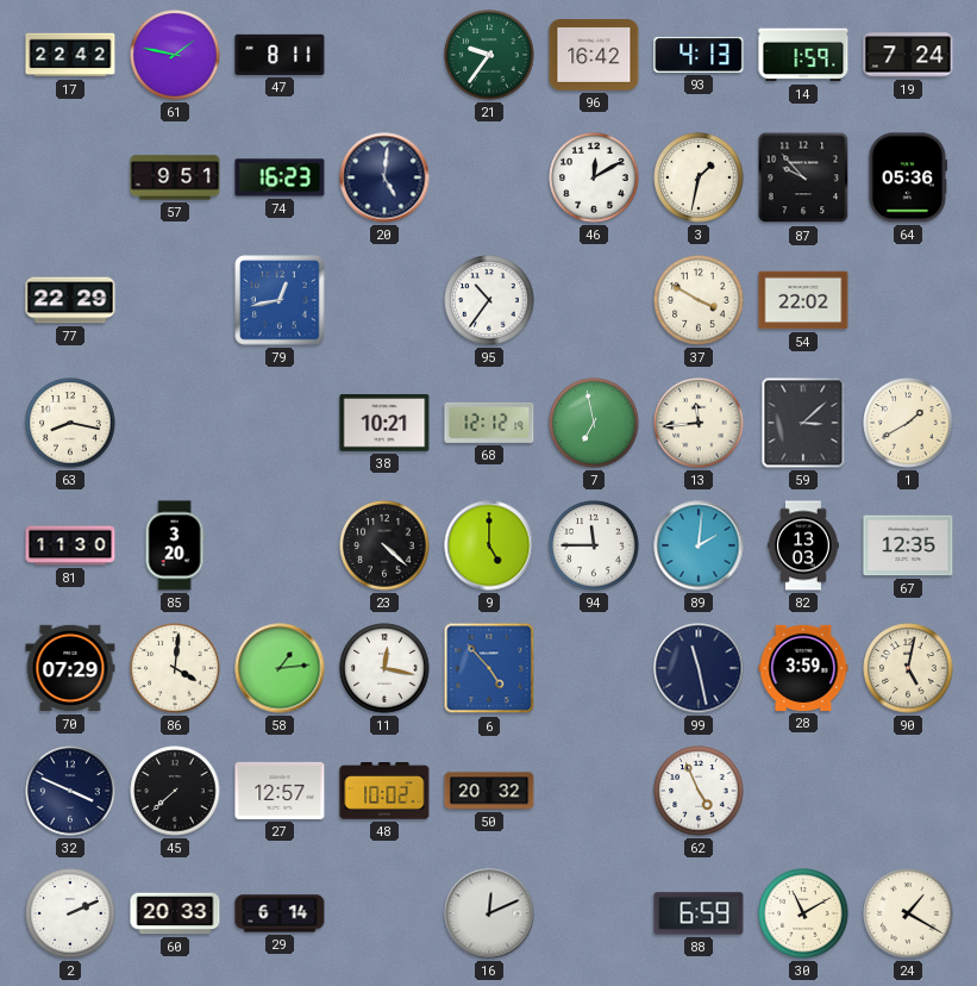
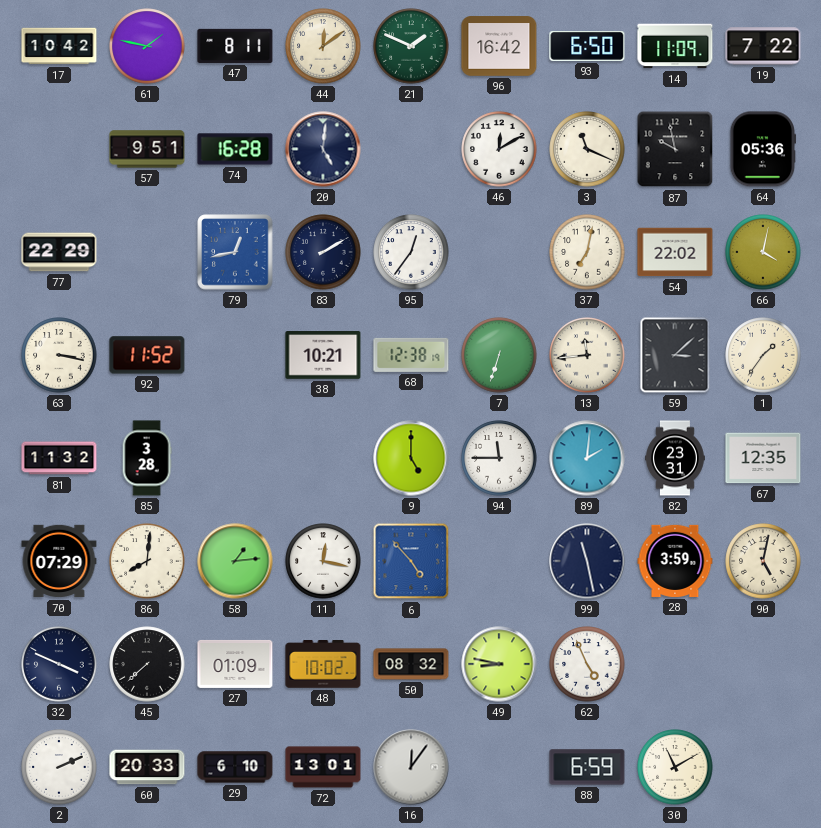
17: 22:42 -> 10:42 (59, 46)
44: none -> 12:09 (323, 46)
21: 9:36 -> 1:49 (411, 46)
93: 4:13 -> 6:50 (587, 47)
14: 1:59 -> 11:09 (675, 46)
19: 7:24 -> 7:22 (763, 46)
74: 16:23 -> 16:28 (235, 149)
3: 1:32 -> 11:19 (587, 149)
87: 9:53 -> 9:58 (675, 149)
83: none -> 2:10 (323, 252)
95: 10:36 -> 12:36 (411, 252)
37: 3:50 -> 7:02 (587, 252)
66: none -> 4:02 (763, 252)
63: 8:17 -> 3:17 (59, 355)
92: none -> 11:52 (147, 355)
68: 12:12 -> 12:38 (411, 355)
7: 6:58 -> 6:33 (499, 355)
1: 1:40 -> 1:36 (763, 355)
81: 11:30 -> 11:32 (59, 458)
85: 3:20 -> 3:28 (147, 458)
23: 4:22 -> none (384, 545)
82: 13:03 -> 23:31 (676, 458)
86: 4:01 -> 8:01 (147, 561)
27: 12:57 -> 01:09 (235, 664)
50: 20:32 -> 08:32 (411, 664)
49: none -> 8:47 (499, 664)
29: 6:14 -> 6:10 (235, 767)
72: none -> 13:01 (323, 767)
16: 12:11 -> 12:06 (411, 767)
24: 1:20 -> none (908, 913)
